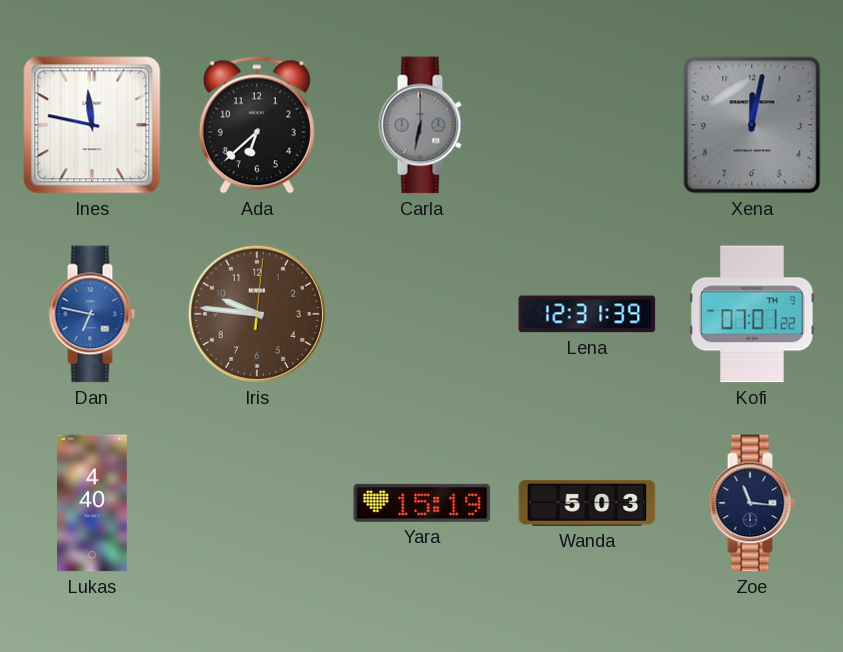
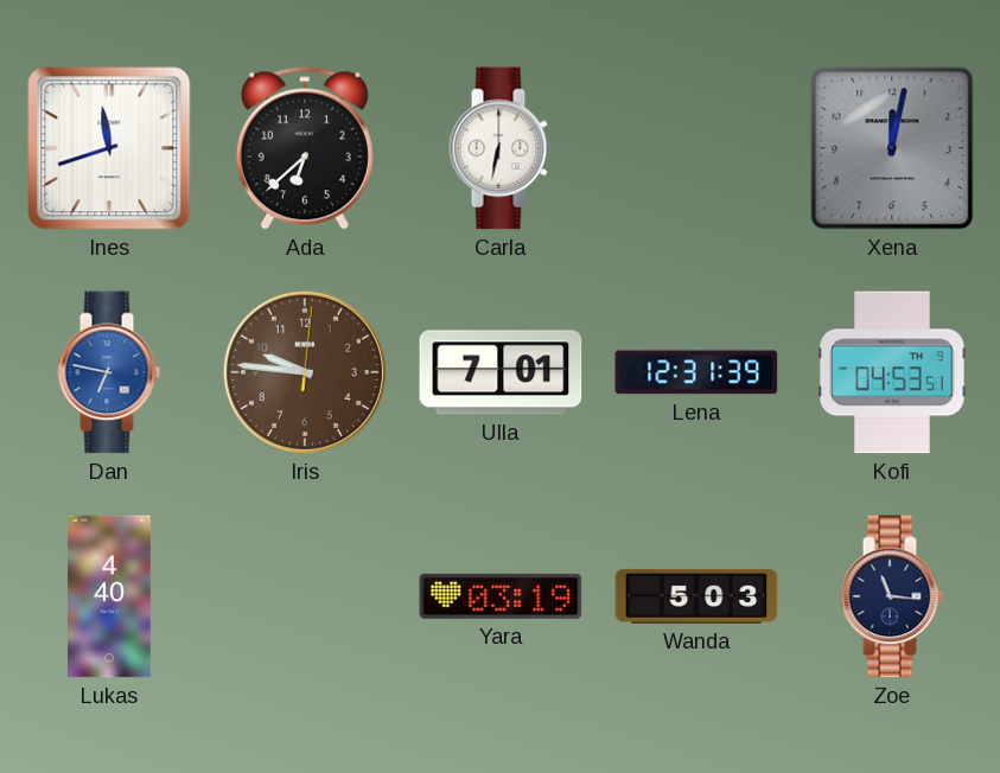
Ines: 11:47 -> 11:42 (109, 148)
Carla dial: grey -> white (501, 148)
Ulla: none -> 7:01 (501, 372)
Kofi: 07:01 -> 04:53 (892, 372)
Yara: 15:19 -> 03:19 (501, 596)
